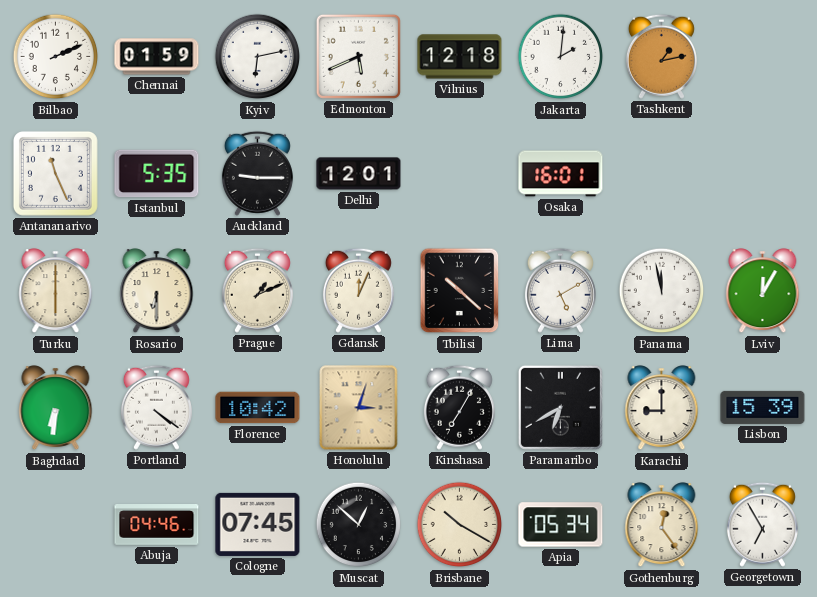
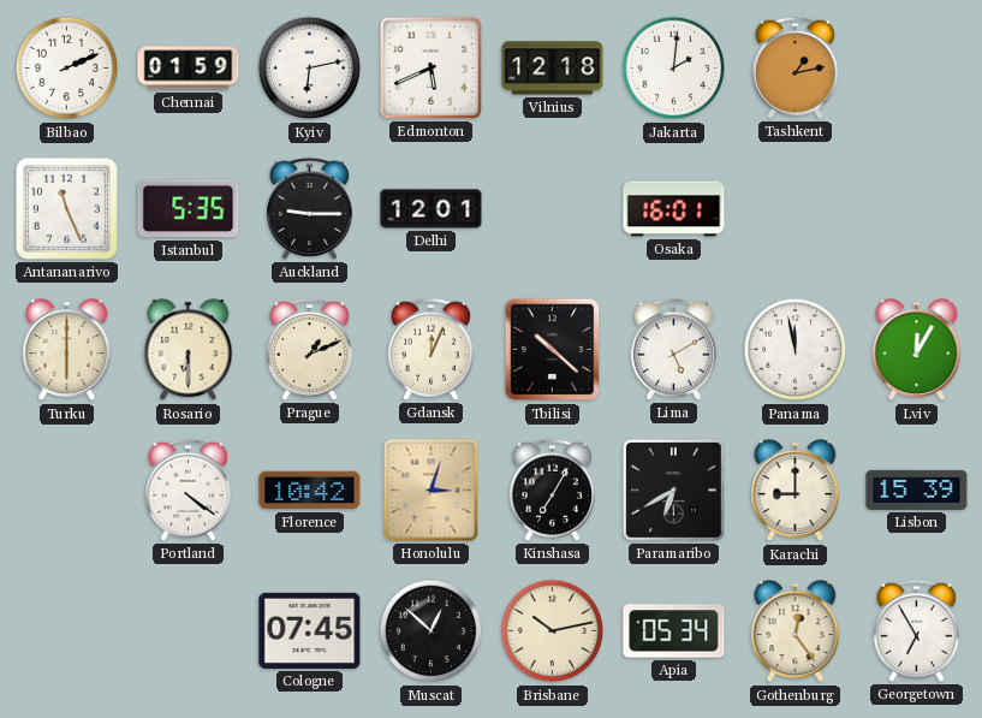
Baghdad: 6:31 -> none (56, 408)
Abuja: 04:46 -> none (157, 525)
Brisbane: 10:20 -> 10:13 (553, 631)
